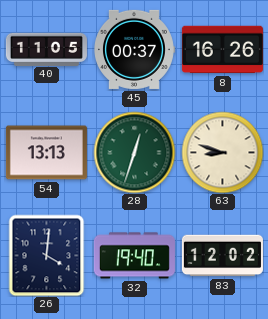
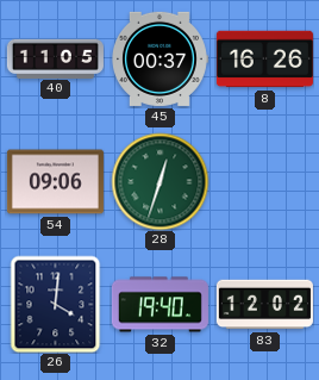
54: 13:13 -> 09:06 (55, 182)
63: 8:48 -> none (222, 152)
